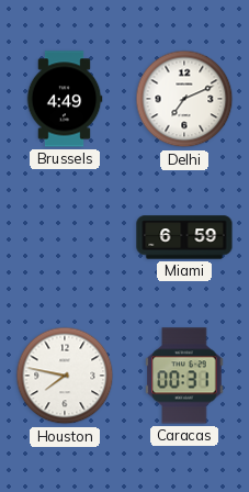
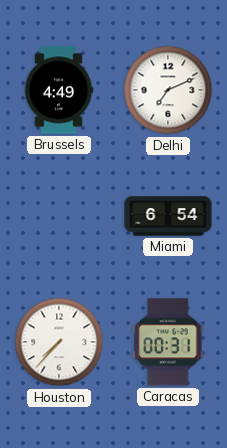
Miami: 6:59 -> 6:54 (168, 216)
Houston: 7:47 -> 7:37 (59, 342)
